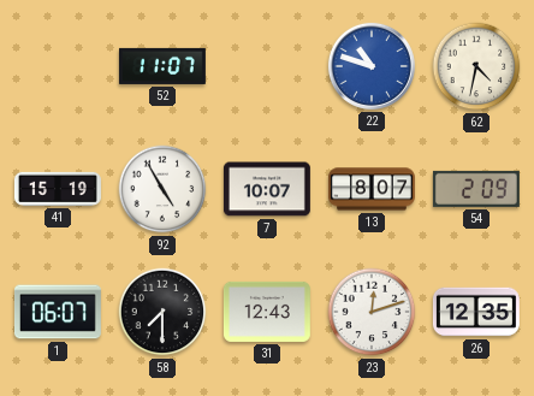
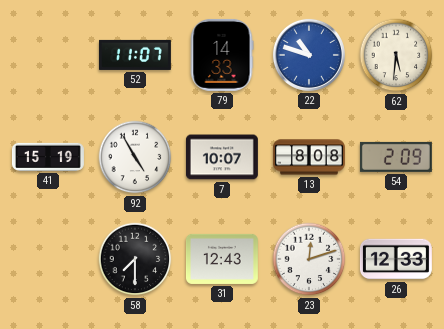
79: none -> 14:33 (222, 55)
62: 4:32 -> 5:31 (396, 55)
13: 8:07 -> 8:08 (309, 157)
1: 06:07 -> none (58, 312)
26: 12:35 -> 12:33 (396, 259)
